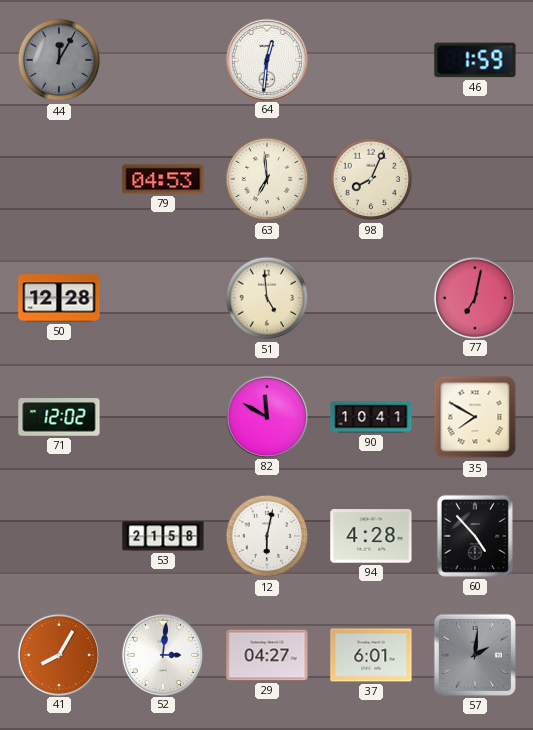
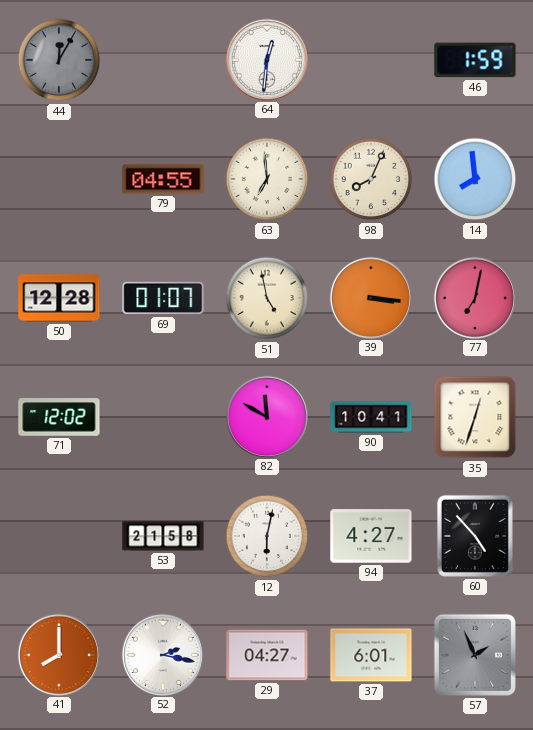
79: 04:53 -> 04:55 (163, 179)
14: none -> 7:59 (475, 179)
69: none -> 01:07 (163, 298)
51: 4:59 -> 4:58 (267, 298)
39: none -> 3:16 (370, 297)
35: 7:50 -> 12:33 (475, 417)
94: 4:28 -> 4:27 (371, 536)
41: 8:05 -> 8:00 (58, 654)
52: 3:01 -> 2:17 (162, 654)
57: 2:01 -> 1:56 (475, 655)
